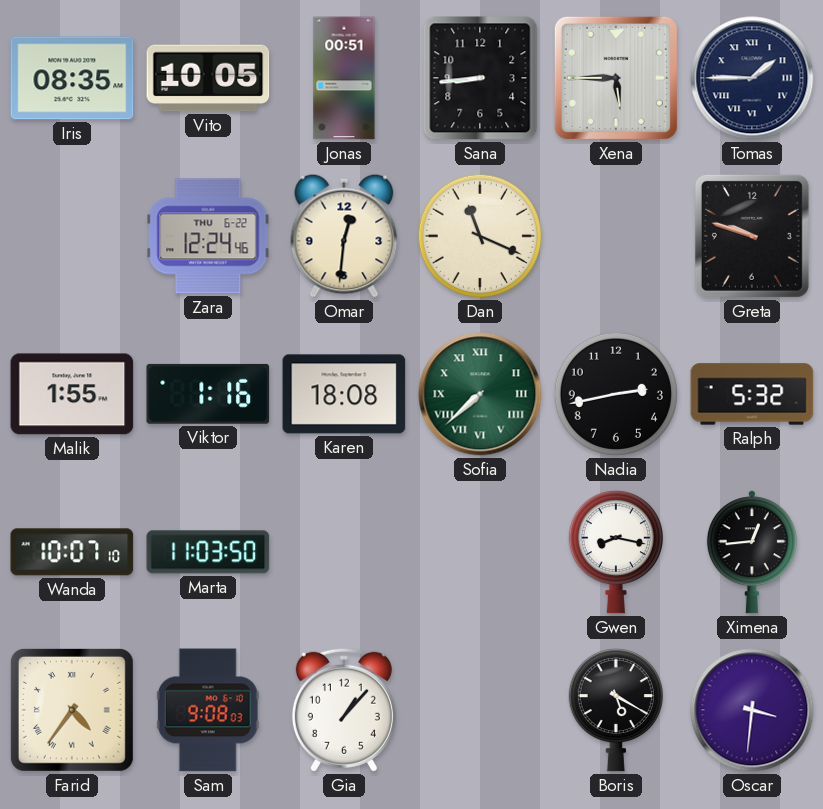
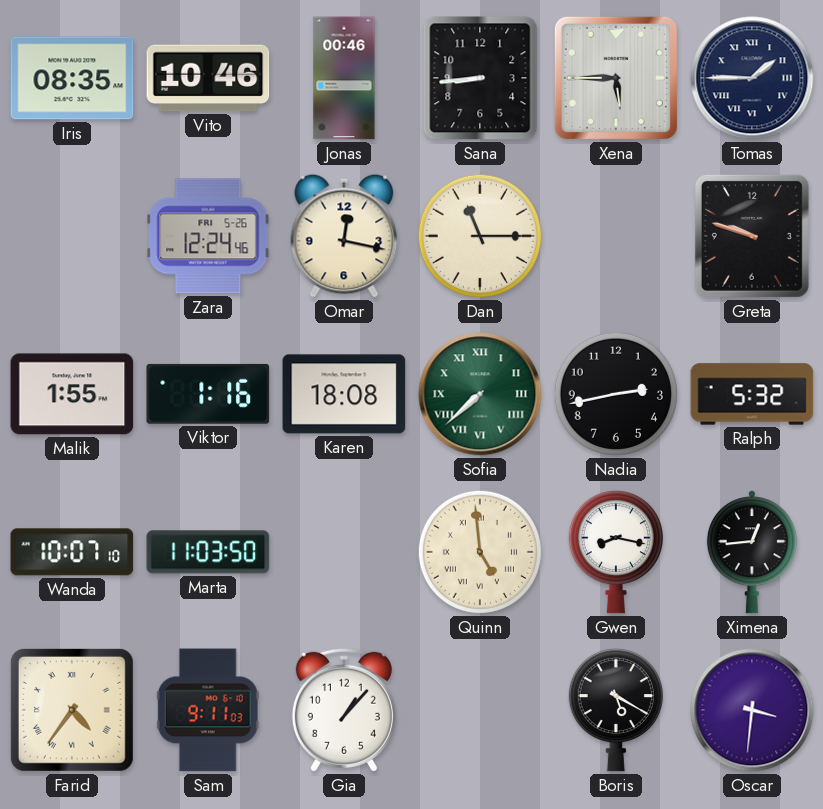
Vito: 10:05 -> 10:46 (208, 78)
Jonas: 00:51 -> 00:46 (344, 78)
Zara date: THU 6-22 -> FRI 5-26 (208, 236)
Omar: 12:31 -> 12:17 (344, 236)
Dan: 11:19 -> 11:15 (480, 236)
Quinn: none -> 4:59 (480, 552)
Sam: 9:08 -> 9:11 (208, 710)
